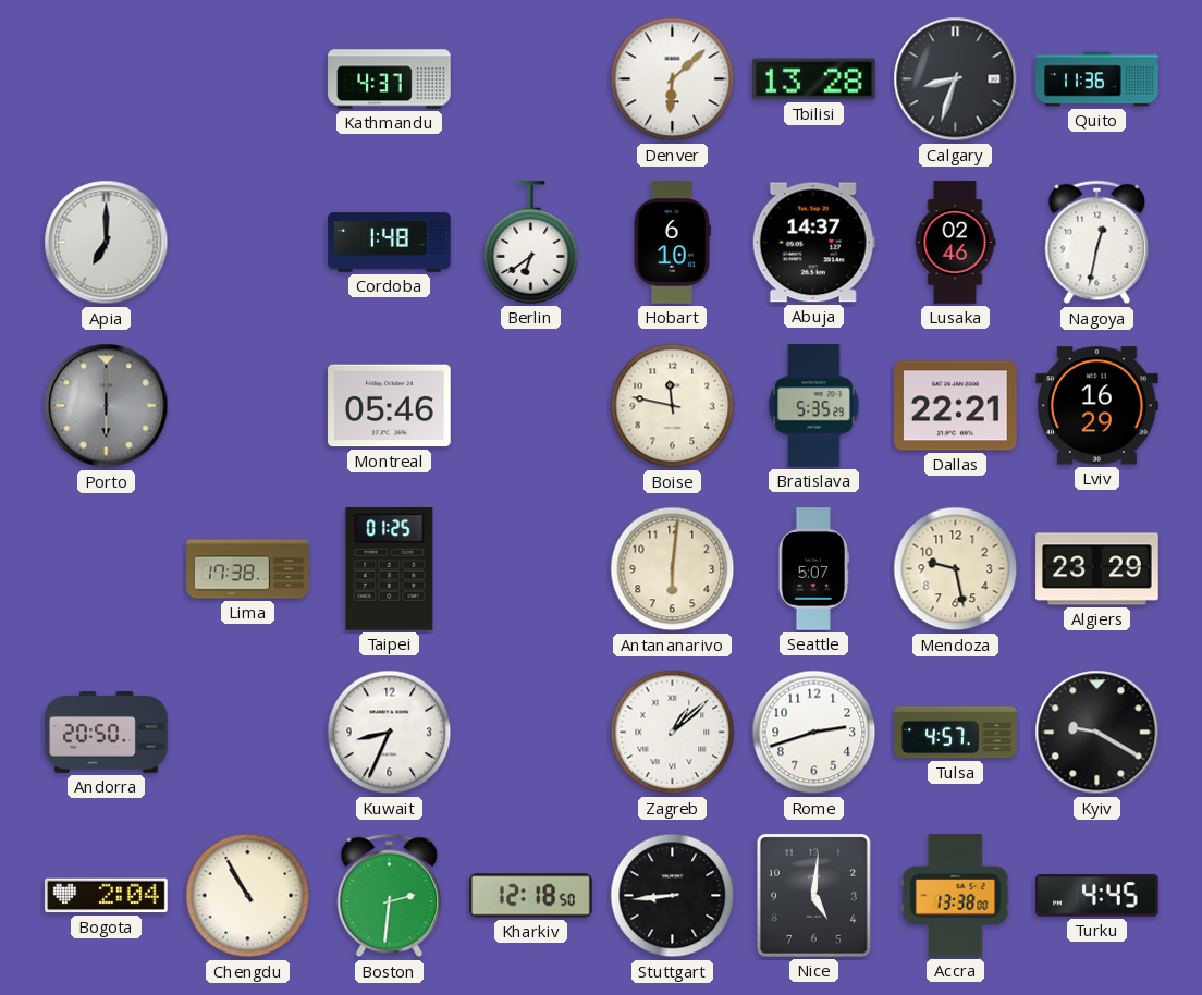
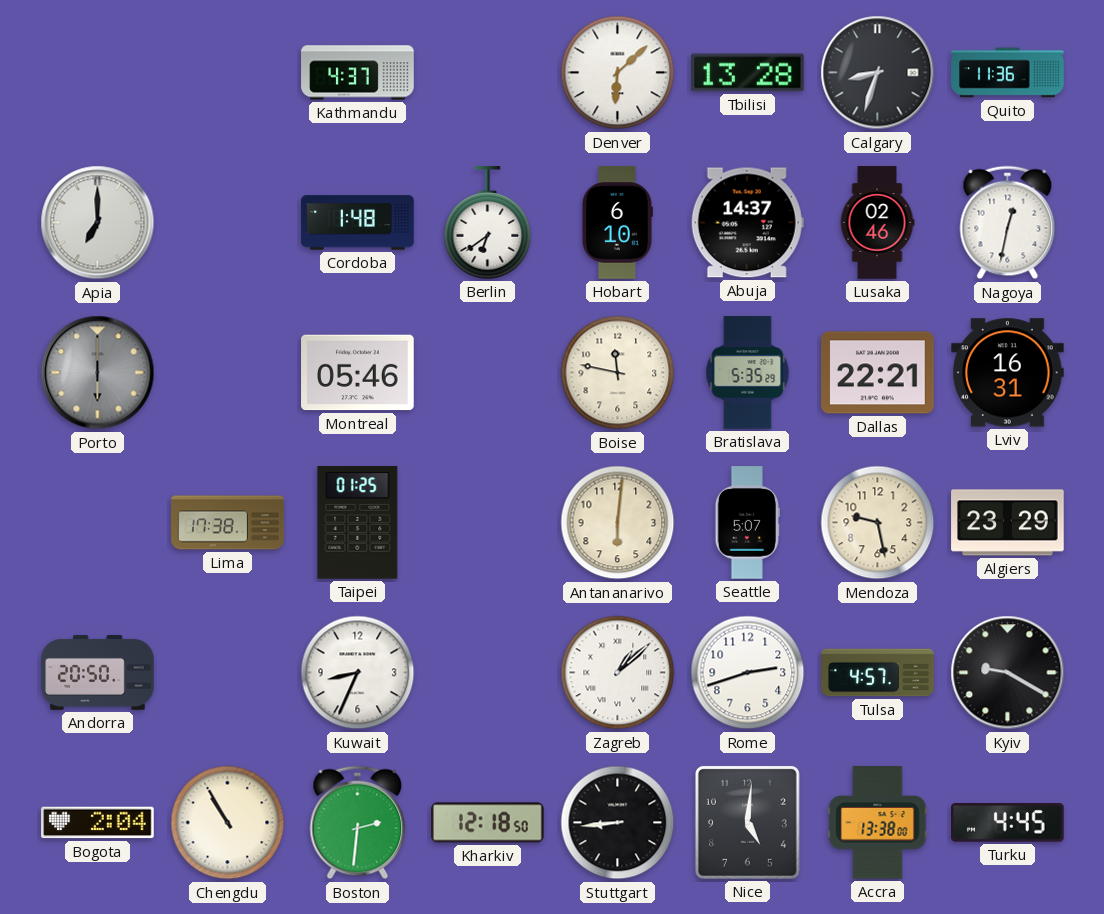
Lviv: 16:29 -> 16:31 (1008, 373)
